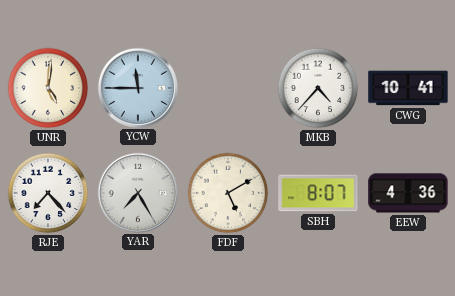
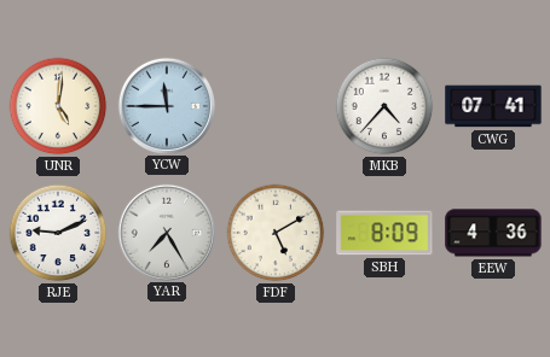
CWG: 10:41 -> 07:41 (493, 106)
RJE: 7:23 -> 9:11 (58, 233)
SBH: 8:07 -> 8:09 (384, 233)
